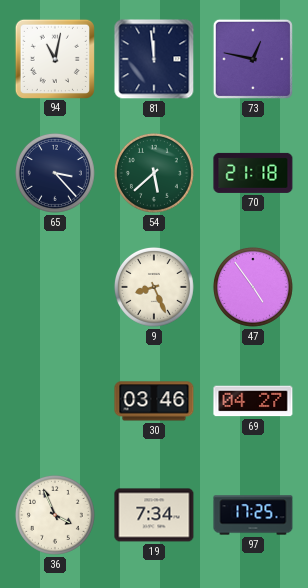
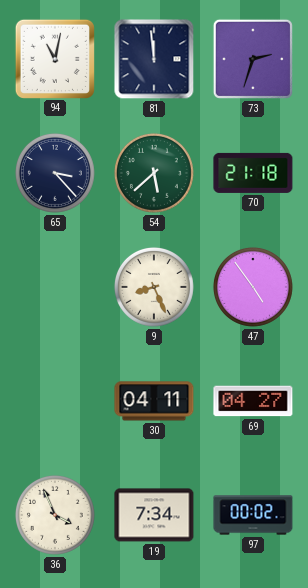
73: 12:47 -> 2:33 (253, 59)
30: 03:46 -> 04:11 (154, 401)
97: 17:25 -> 00:02 (253, 515)
